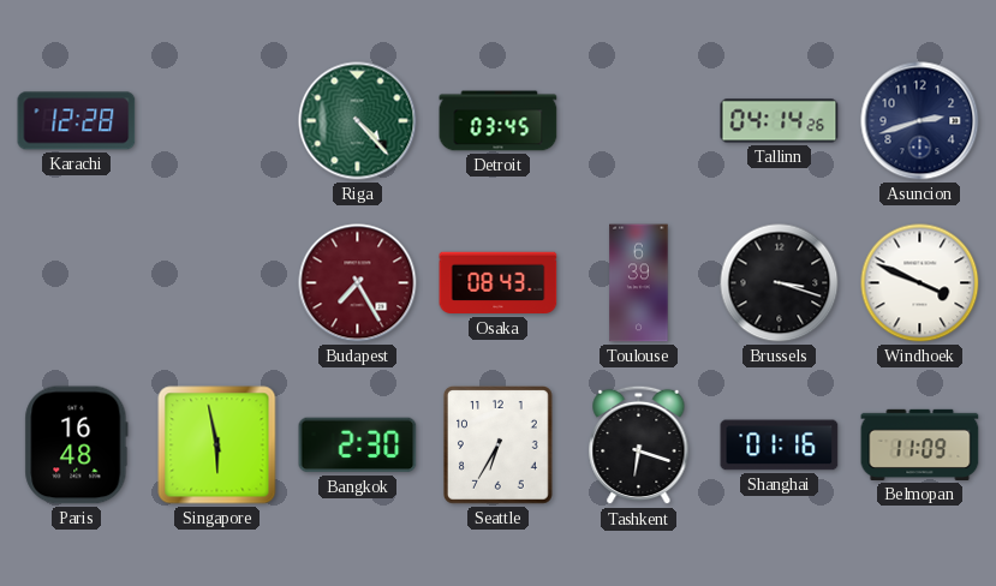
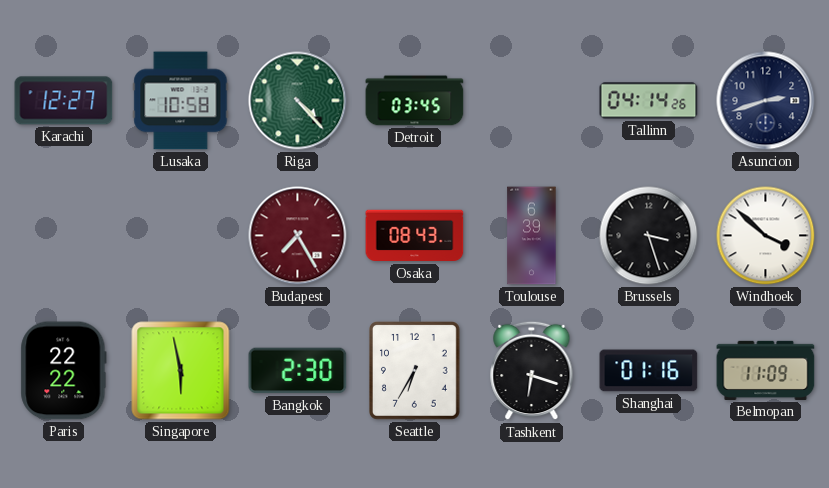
Karachi: 12:28 -> 12:27 (64, 101)
Lusaka: none -> 10:58 (181, 101)
Brussels: 3:18 -> 3:27 (649, 236)
Windhoek: 3:49 -> 3:52 (766, 236)
Paris: 16:48 -> 22:22 (64, 371)
